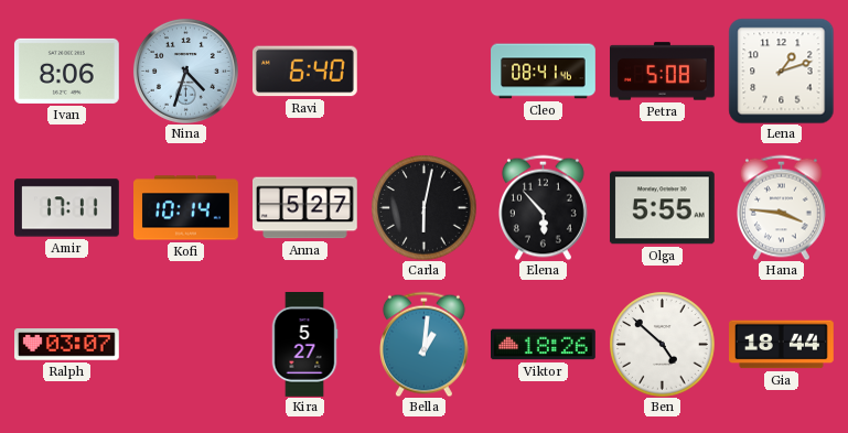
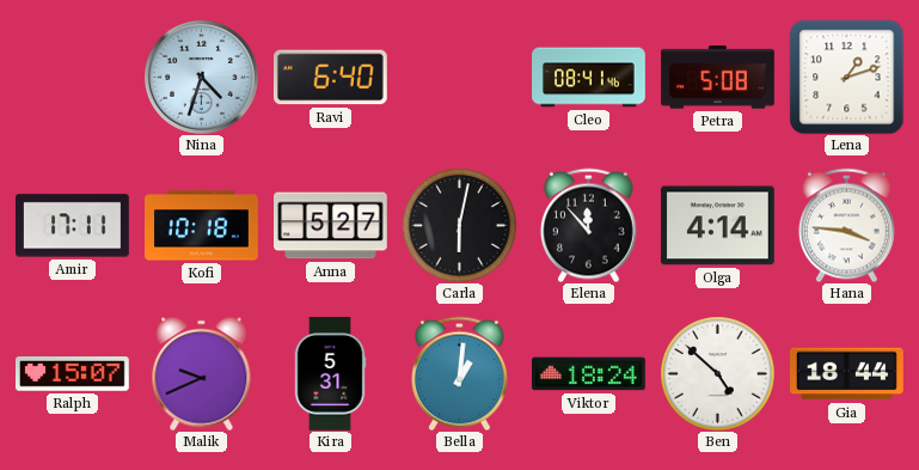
Ivan: 8:06 -> none (66, 71)
Kofi: 10:14 -> 10:18 (202, 226)
Elena: 5:53 -> 11:53 (588, 225)
Olga: 5:55 -> 4:14 (717, 226)
Ralph: 03:07 -> 15:07 (73, 374)
Malik: none -> 9:41 (202, 373)
Kira: 5:27 -> 5:31 (330, 374)
Viktor: 18:26 -> 18:24 (589, 374)
